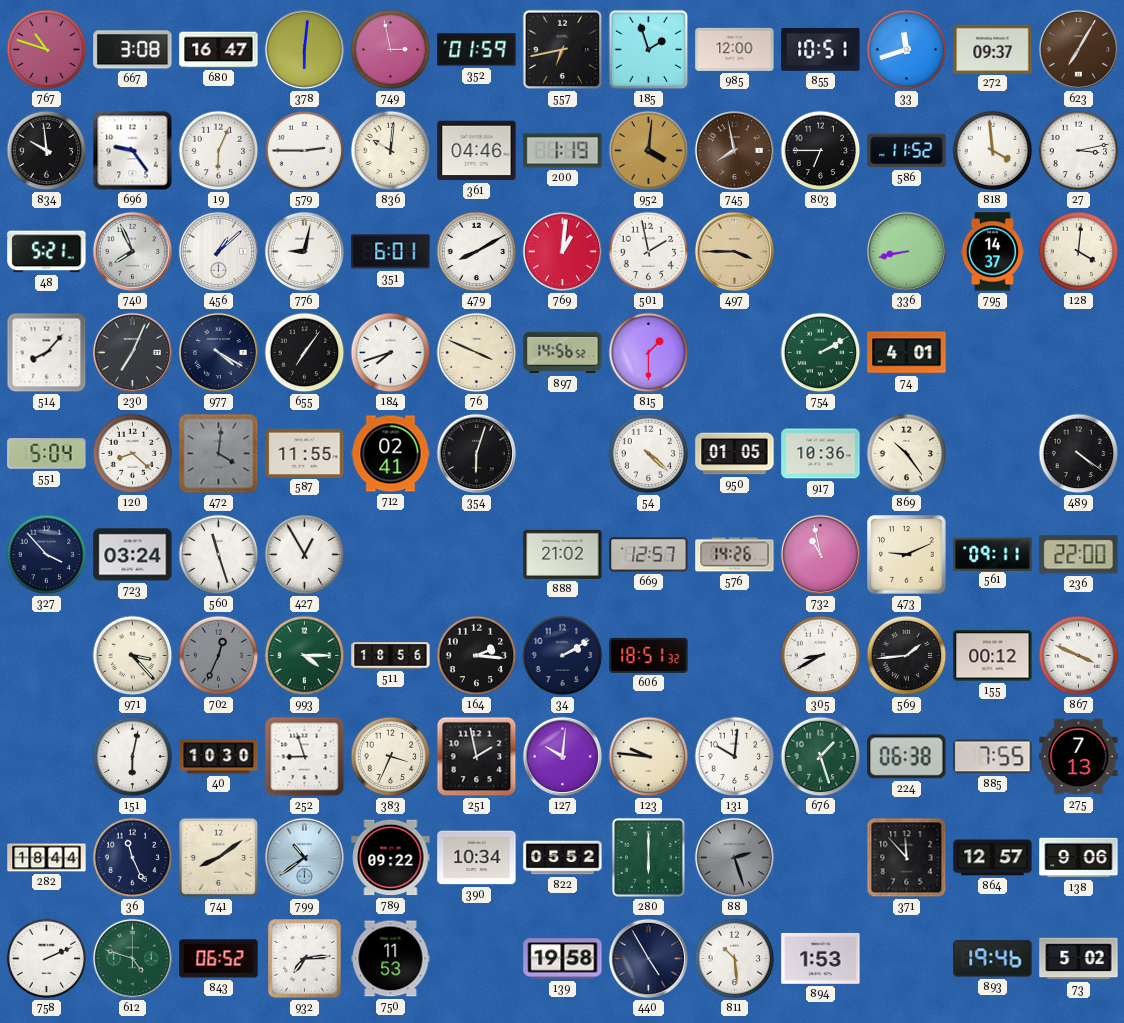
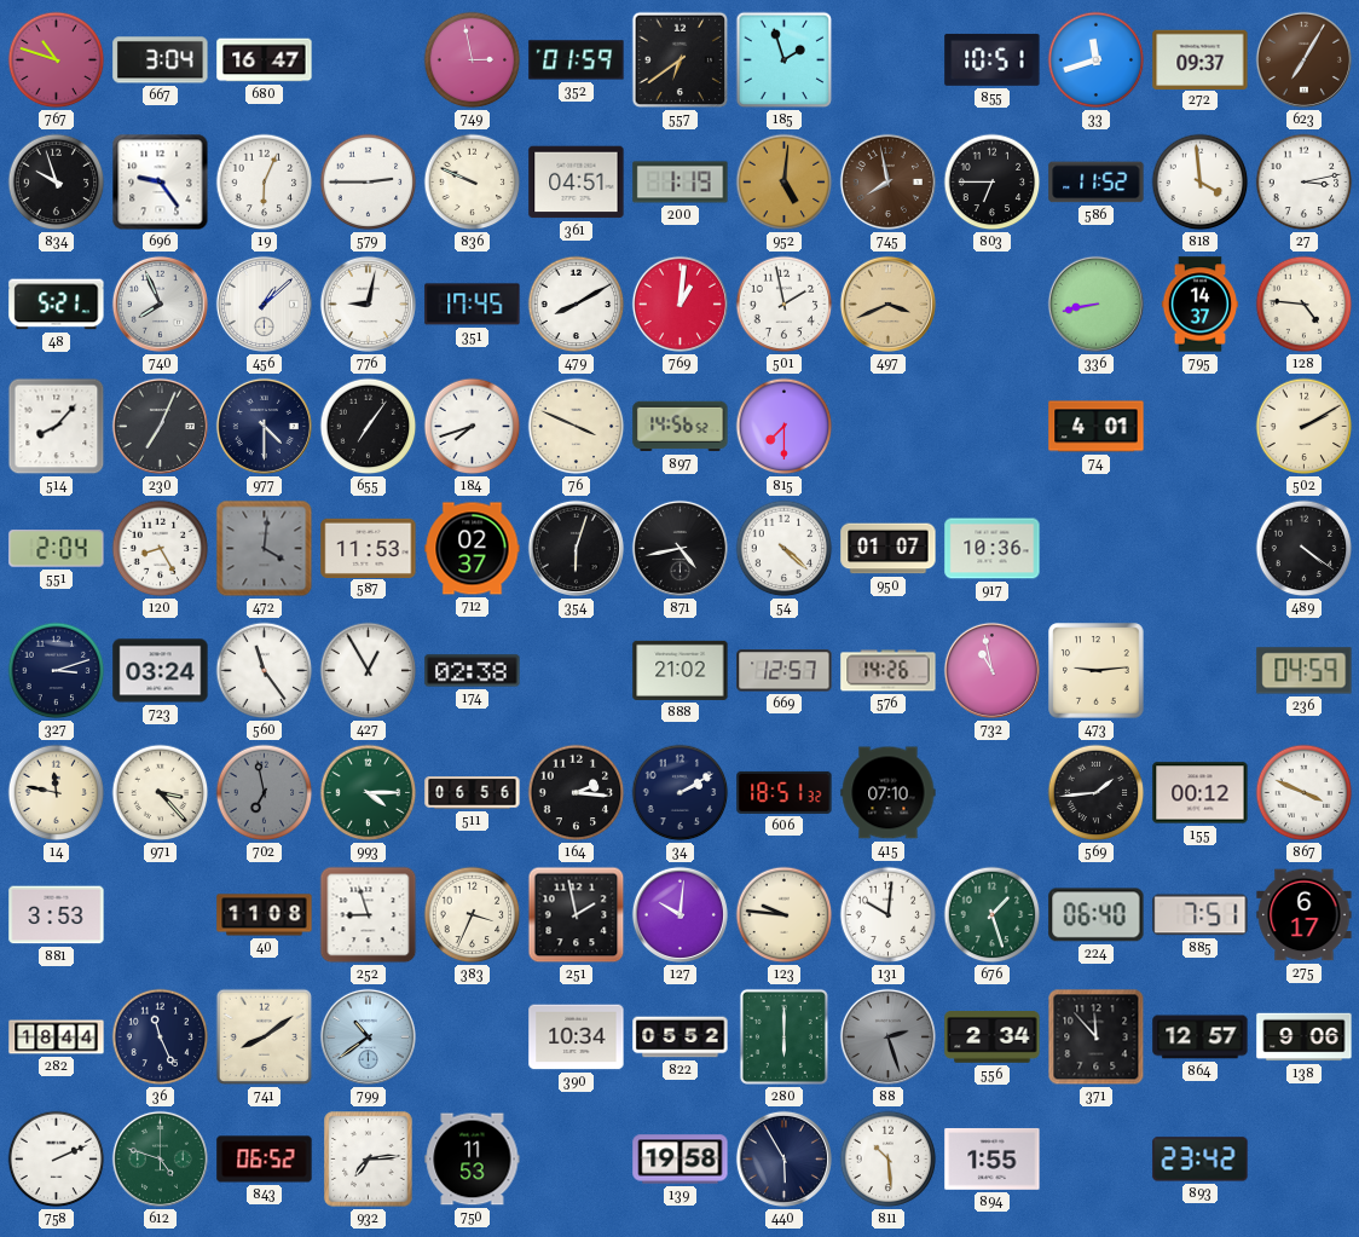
667: 3:08 -> 3:04 (161, 60)
378: 6:01 -> none (304, 49)
557: 6:43 -> 6:39 (681, 60)
985: 12:00 -> none (735, 49)
834: 9:59 -> 9:57 (57, 183)
836: 10:01 -> 9:49 (473, 183)
361: 04:46 -> 04:51 (577, 183)
952: 4:01 -> 5:01 (785, 183)
351: 6:01 -> 17:45 (473, 305)
497: 3:45 -> 3:41 (887, 304)
128: 4:01 -> 4:46 (1305, 305)
977: 4:20 -> 4:30 (264, 426)
815: 1:30 -> 7:30 (785, 427)
754: 2:10 -> none (821, 353)
502: none -> 2:10 (1305, 427)
551: 5:04 -> 2:04 (57, 549)
120: 8:22 -> 8:25 (161, 549)
587: 11:55 -> 11:53 (369, 548)
712: 02:41 -> 02:37 (473, 549)
871: none -> 4:43 (679, 548)
950: 01:05 -> 01:07 (889, 549)
869: 10:24 -> none (907, 454)
327: 3:53 -> 3:12 (57, 671)
560: 11:27 -> 11:24 (265, 671)
174: none -> 02:38 (473, 671)
473: 9:11 -> 9:14 (1097, 671)
561: 09:11 -> none (993, 554)
236: 22:00 -> 04:59 (1305, 671)
14: none -> 11:47 (57, 793)
702: 12:34 -> 6:58 (265, 793)
511: 18:56 -> 06:56 (473, 793)
415: none -> 07:10 (889, 793)
305: 8:40 -> none (821, 656)
881: none -> 3:53 (57, 915)
151: 6:02 -> none (133, 757)
40: 10:30 -> 11:08 (265, 915)
224: 06:38 -> 06:40 (1097, 915)
885: 7:55 -> 7:51 (1201, 915)
275: 7:13 -> 6:17 (1305, 915)
789: 09:22 -> none (391, 858)
556: none -> 2:34 (993, 1037)
440: 4:55 -> 5:55 (783, 1158)
894: 1:53 -> 1:55 (993, 1158)
893: 19:46 -> 23:42 (1201, 1160)
73: 5:02 -> none (1079, 959)
